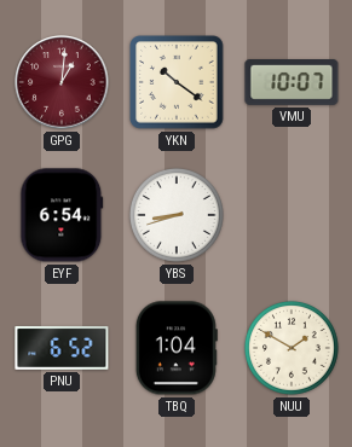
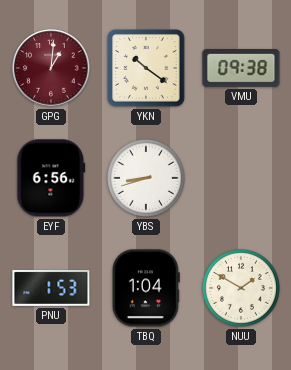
VMU: 10:07 -> 09:38 (241, 69)
EYF: 6:54 -> 6:56 (51, 178)
PNU: 6:52 -> 1:53 (51, 288)
